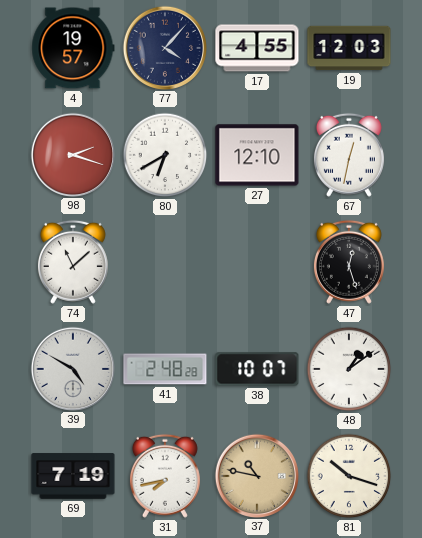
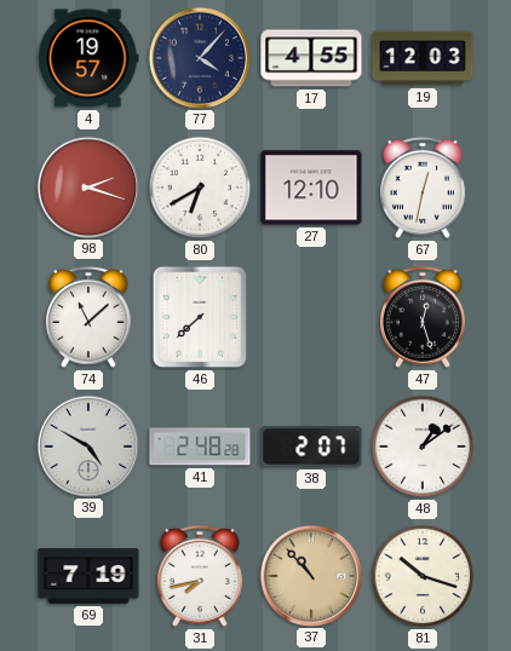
46: none -> 7:38 (200, 317)
38: 10:07 -> 2:07 (311, 447)
37: 10:47 -> 10:53 (310, 575)
